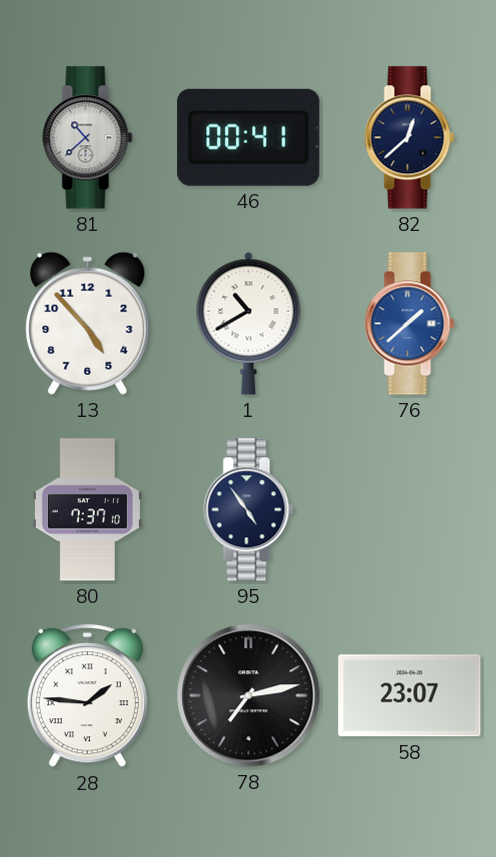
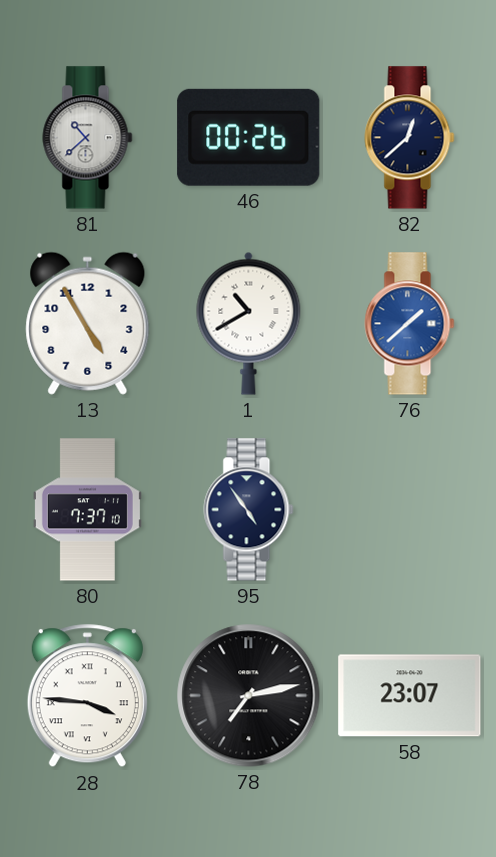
46: 00:41 -> 00:26 (249, 137)
13: 4:53 -> 4:55 (88, 323)
28: 1:46 -> 3:46 (87, 696)
